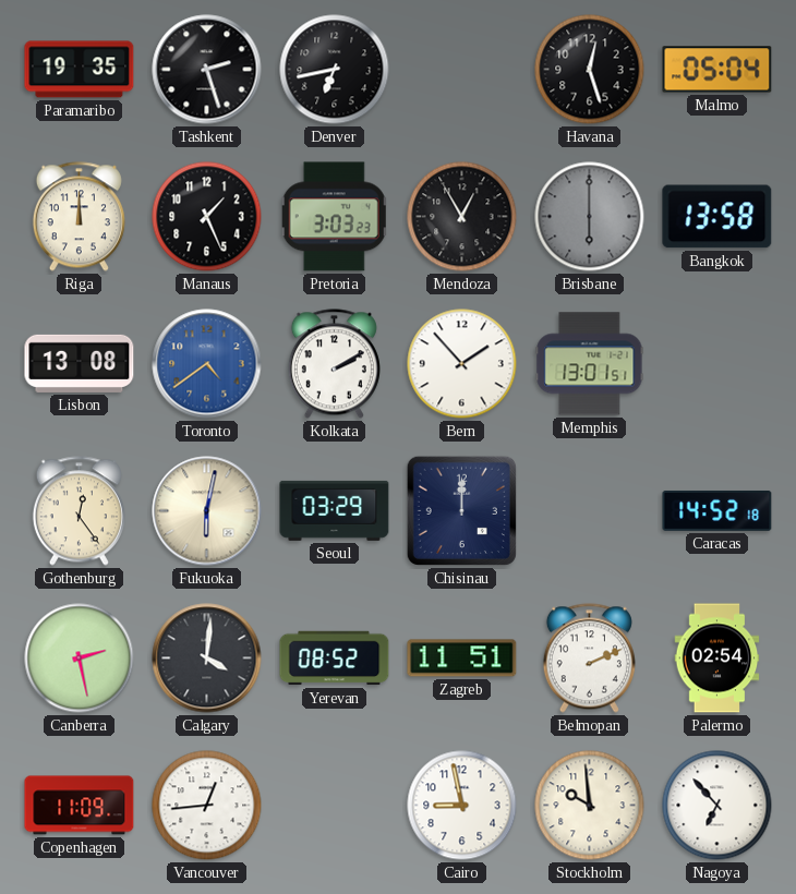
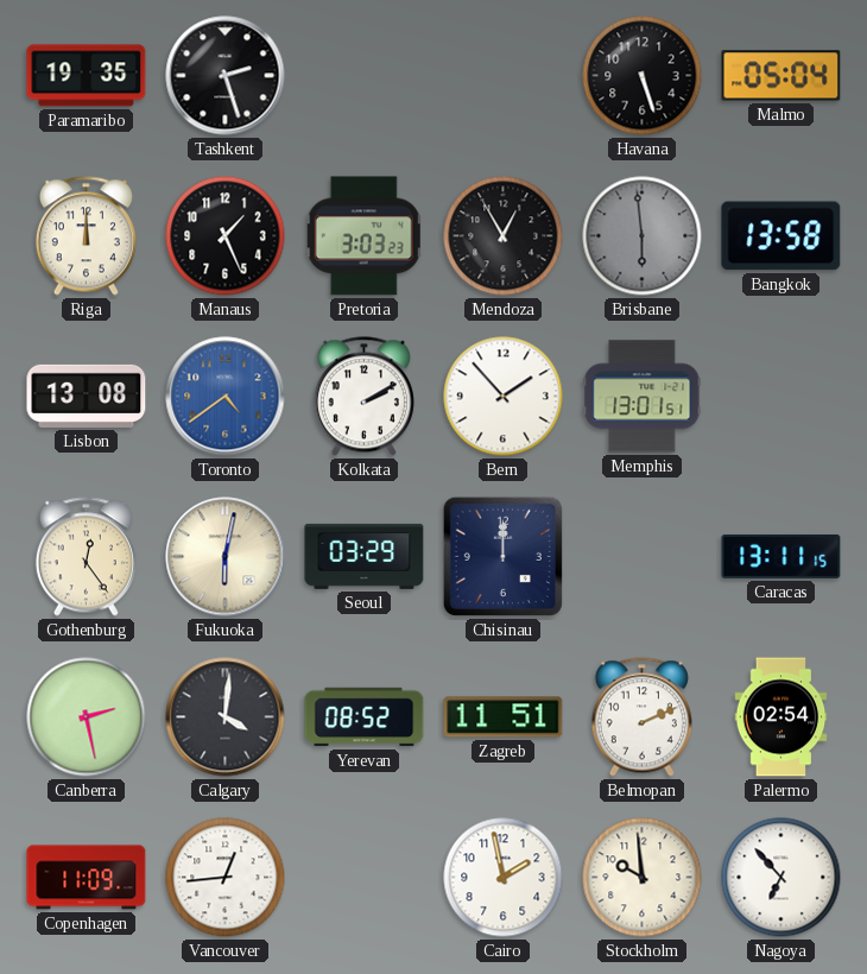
Denver: 6:43 -> none (335, 70)
Havana: 12:27 -> 5:27 (643, 76)
Brisbane: 6:00 -> 5:59 (643, 236)
Caracas: 14:52 -> 13:11 (781, 557)
Cairo: 8:58 -> 1:58 (504, 878)
